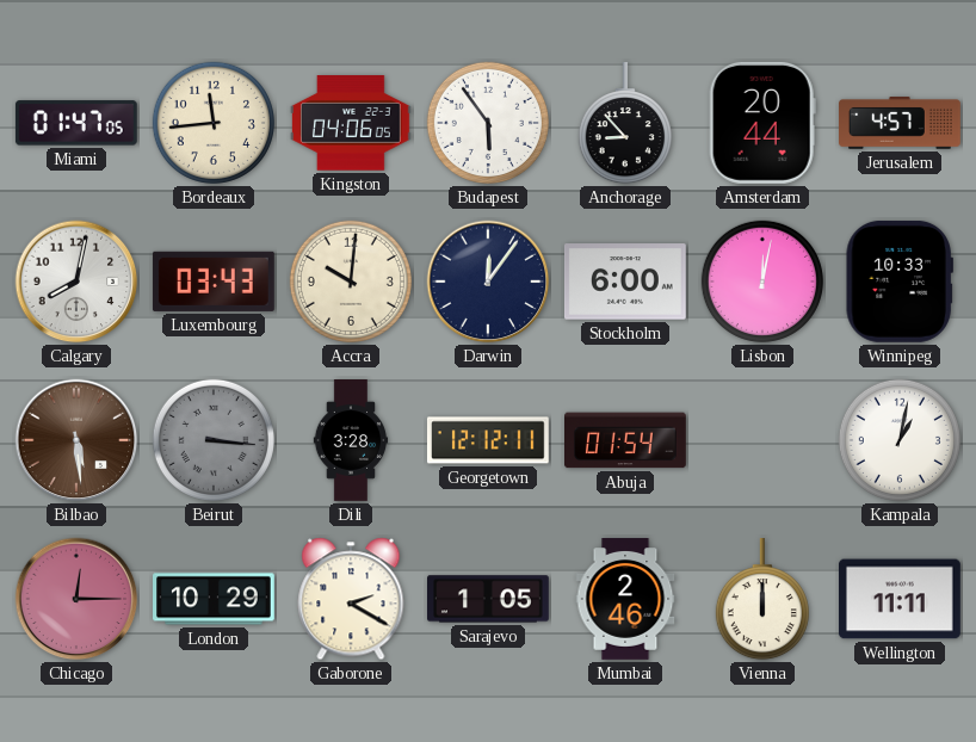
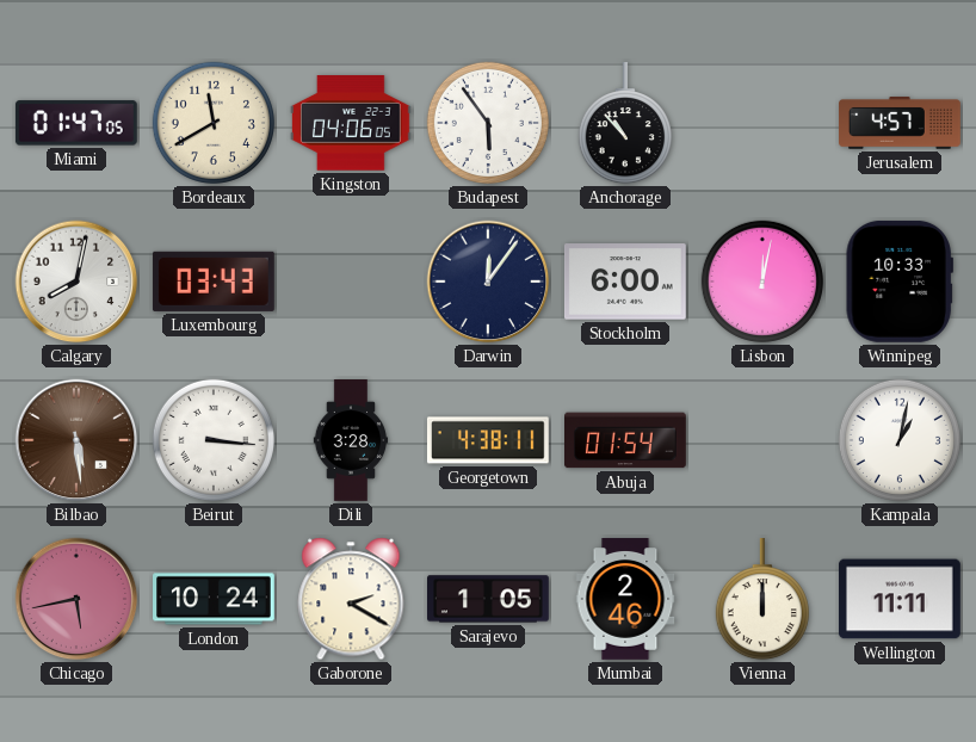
Bordeaux: 11:44 -> 11:40 (214, 123)
Anchorage: 8:53 -> 10:53 (625, 123)
Amsterdam: 20:44 -> none (762, 123)
Accra: 10:01 -> none (351, 282)
Beirut dial: grey -> white (214, 440)
Georgetown: 12:12 -> 4:38 (488, 440)
Chicago: 12:15 -> 5:43 (76, 599)
London: 10:29 -> 10:24 (215, 599)
